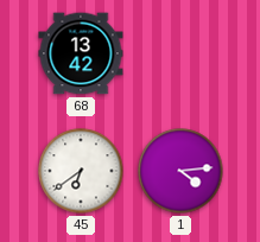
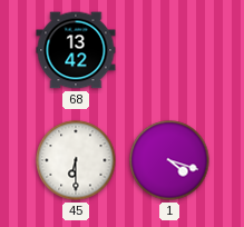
45: 6:39 -> 6:30 (76, 160)
1: 4:14 -> 4:18 (169, 160)
